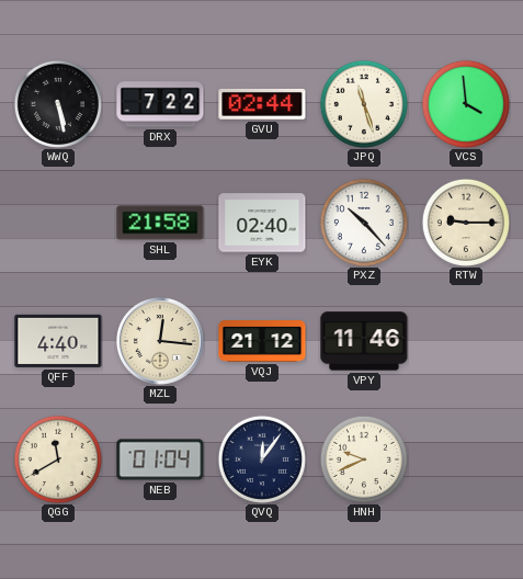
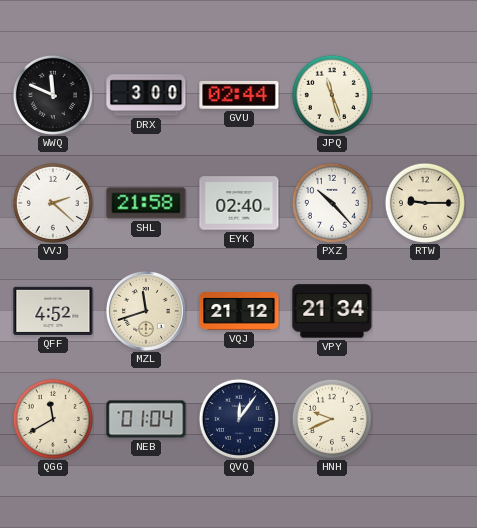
WWQ: 5:28 -> 11:49 (53, 95)
DRX: 7:22 -> 3:00 (146, 95)
VCS: 3:59 -> none (466, 104)
VVJ: none -> 2:22 (53, 203)
QFF: 4:40 -> 4:52 (53, 311)
MZL: 12:16 -> 11:42 (146, 311)
VPY: 11:46 -> 21:34 (332, 311)
